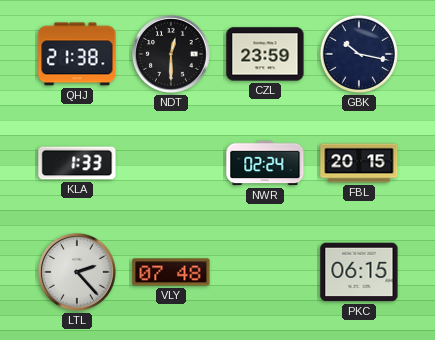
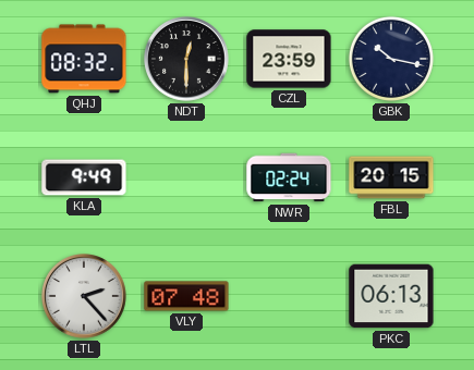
QHJ: 21:38 -> 08:32 (84, 59)
KLA: 1:33 -> 9:49 (84, 177)
PKC: 06:15 -> 06:13 (391, 296)
